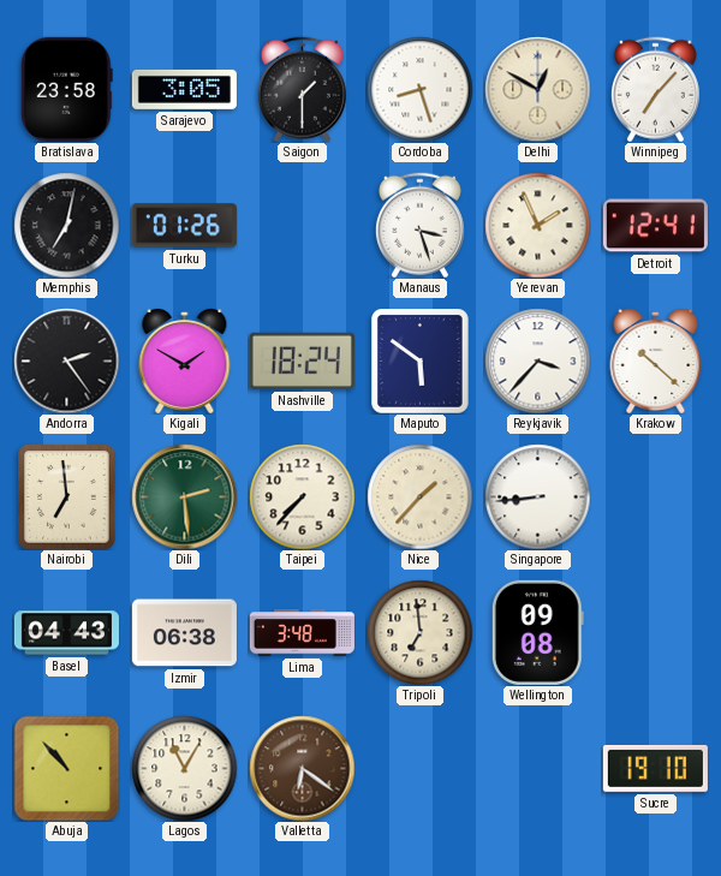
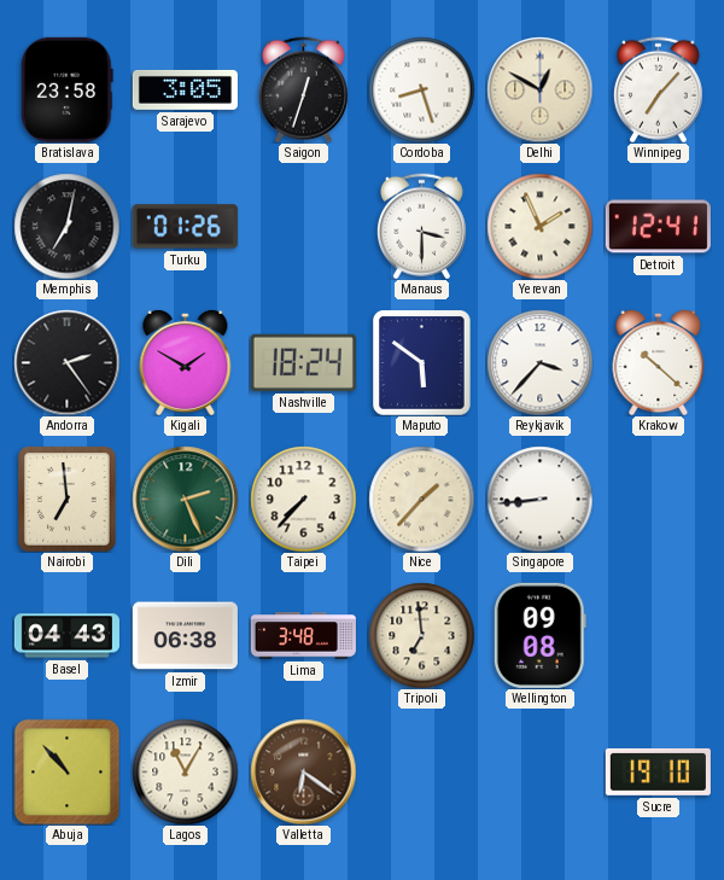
Saigon: 1:30 -> 12:33 (303, 89)
Manaus: 3:27 -> 3:30 (421, 226)
Dili: 2:29 -> 2:26 (185, 499)
